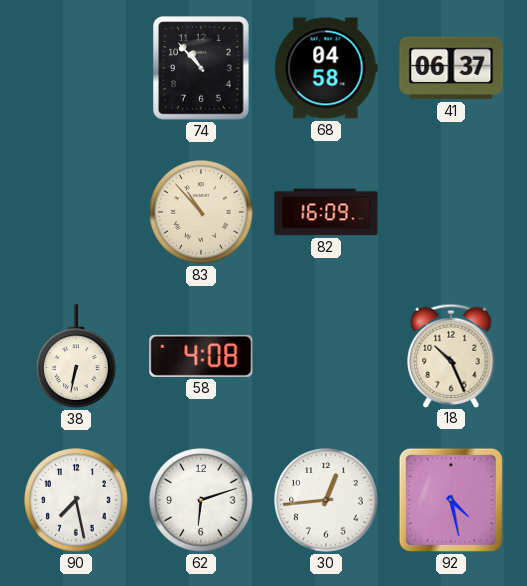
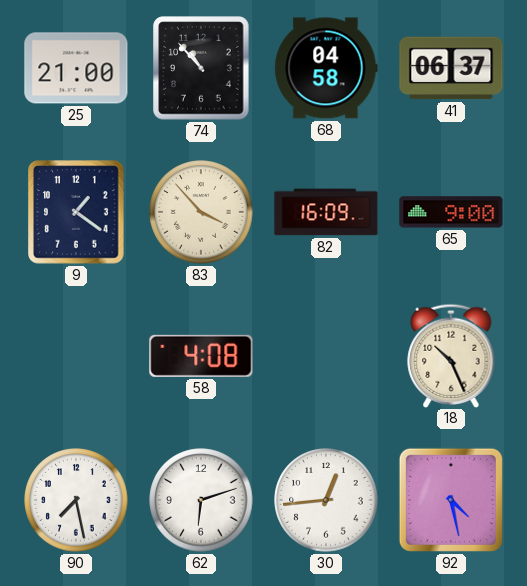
25: none -> 21:00 (76, 68)
9: none -> 1:21 (76, 212)
83: 10:53 -> 3:53 (201, 212)
65: none -> 9:00 (451, 212)
38: 6:32 -> none (76, 356)
